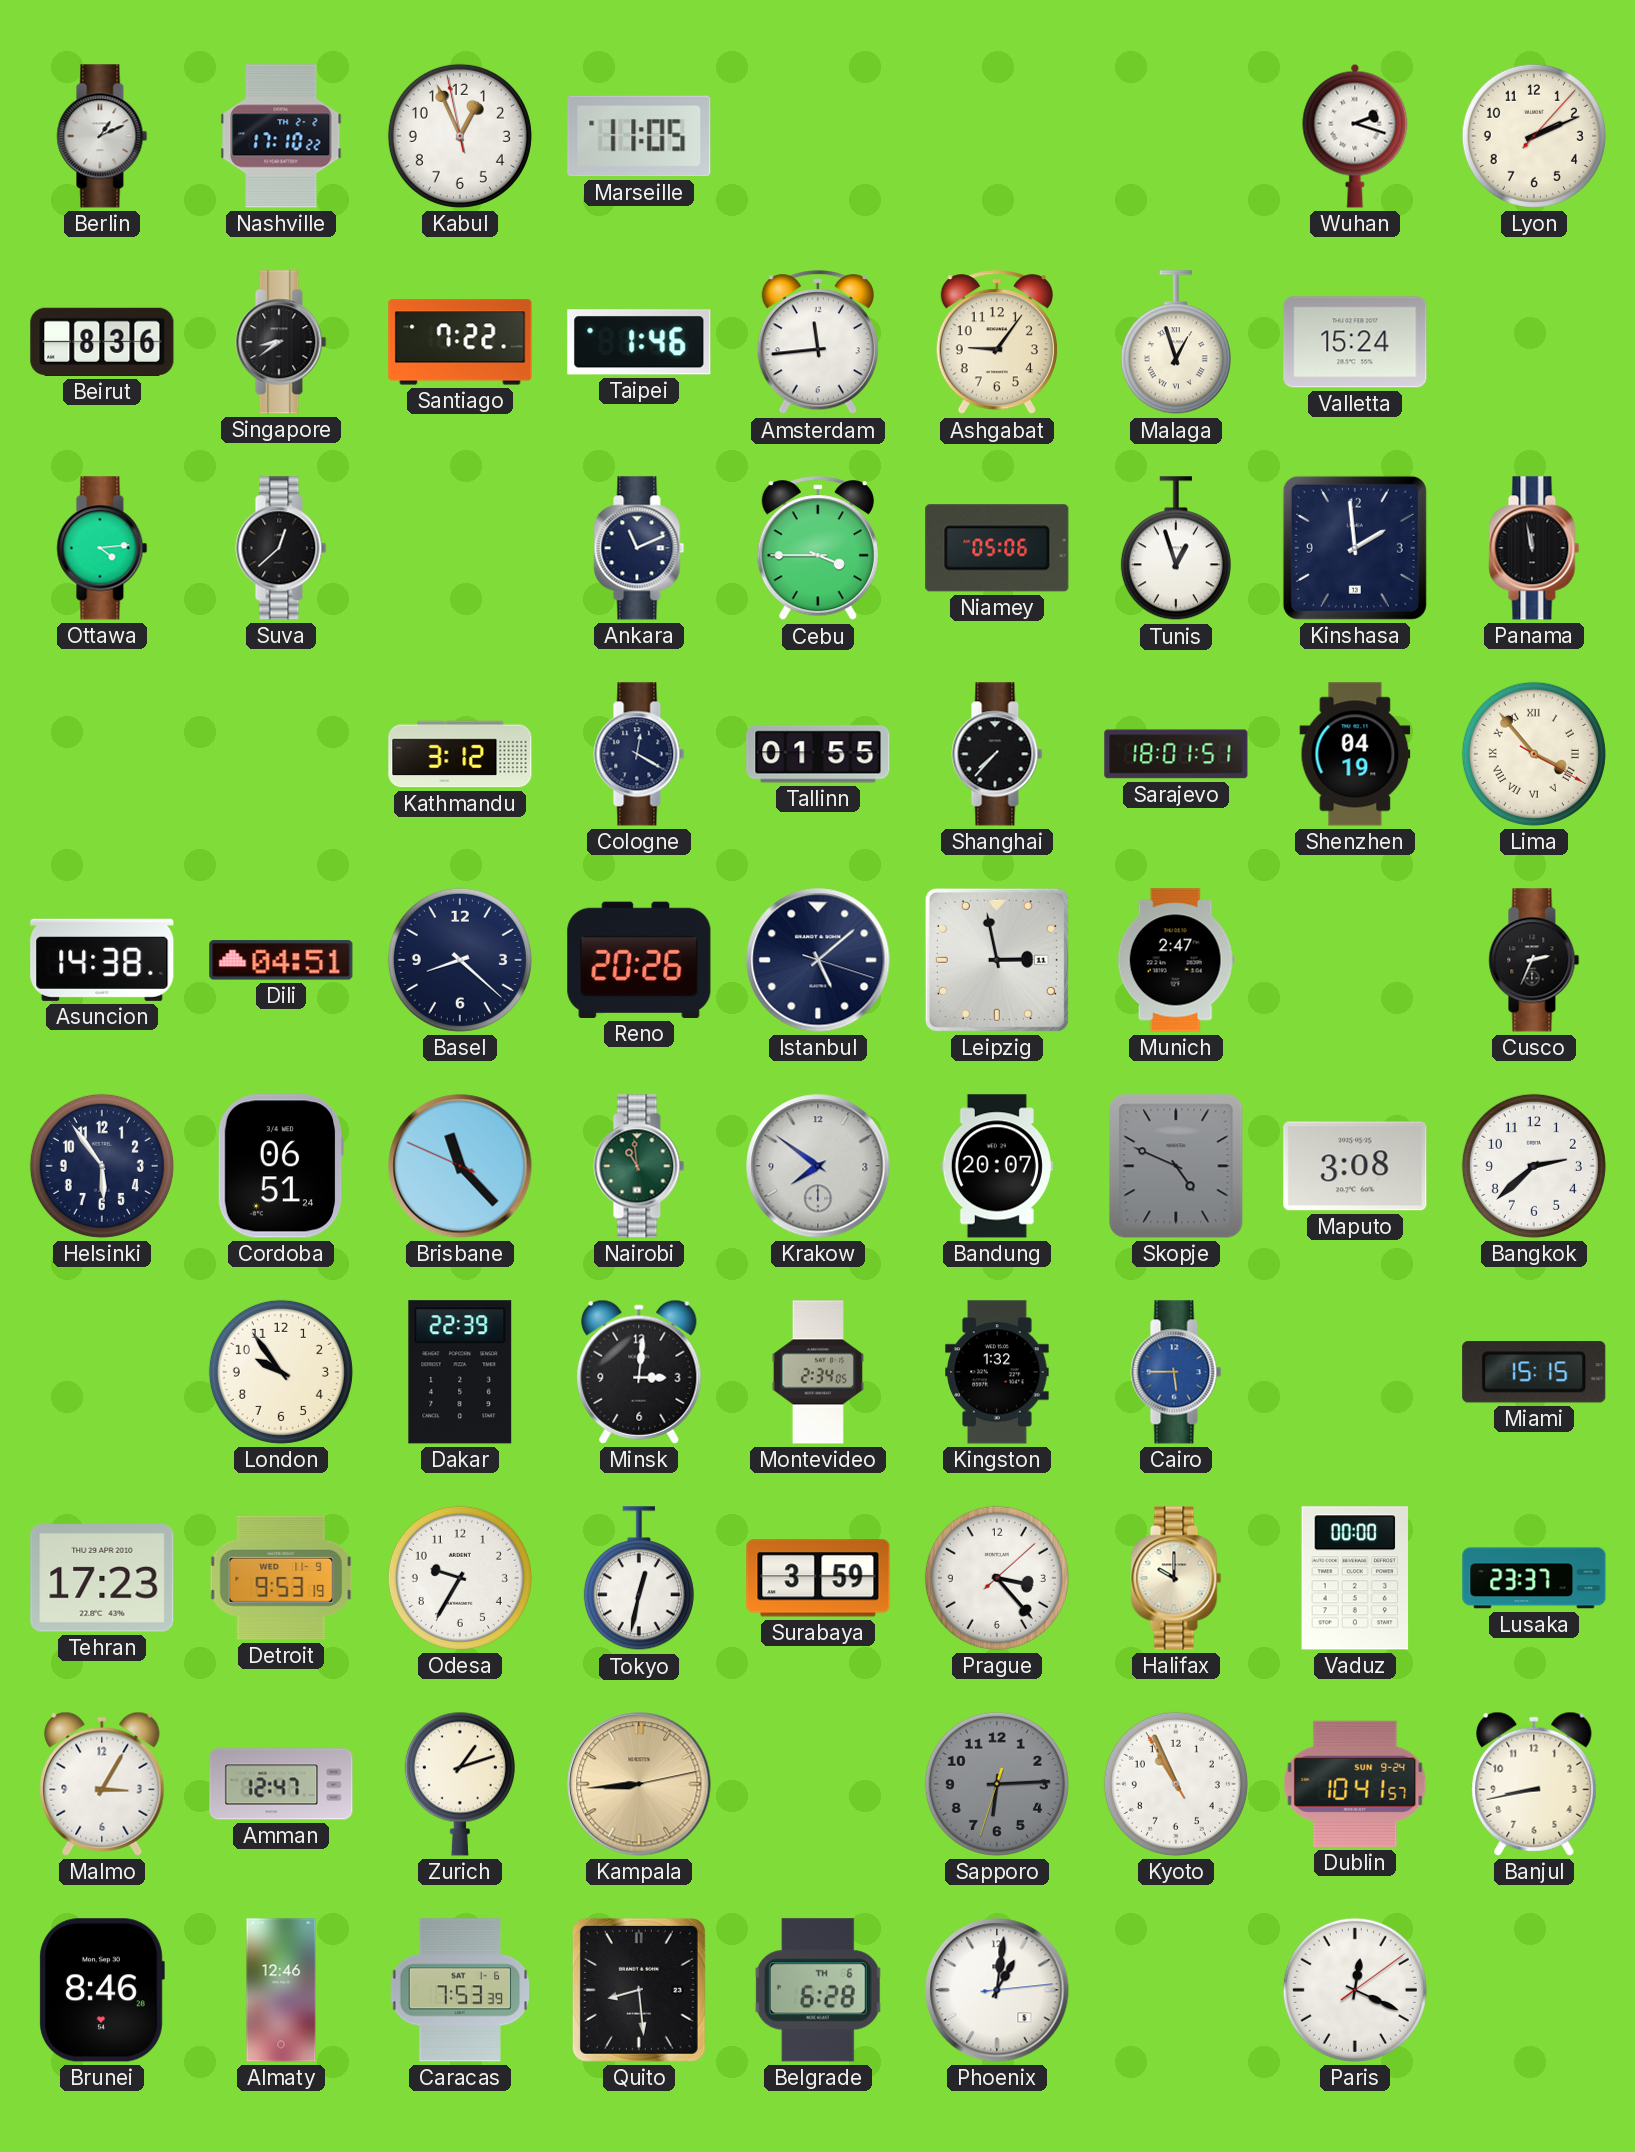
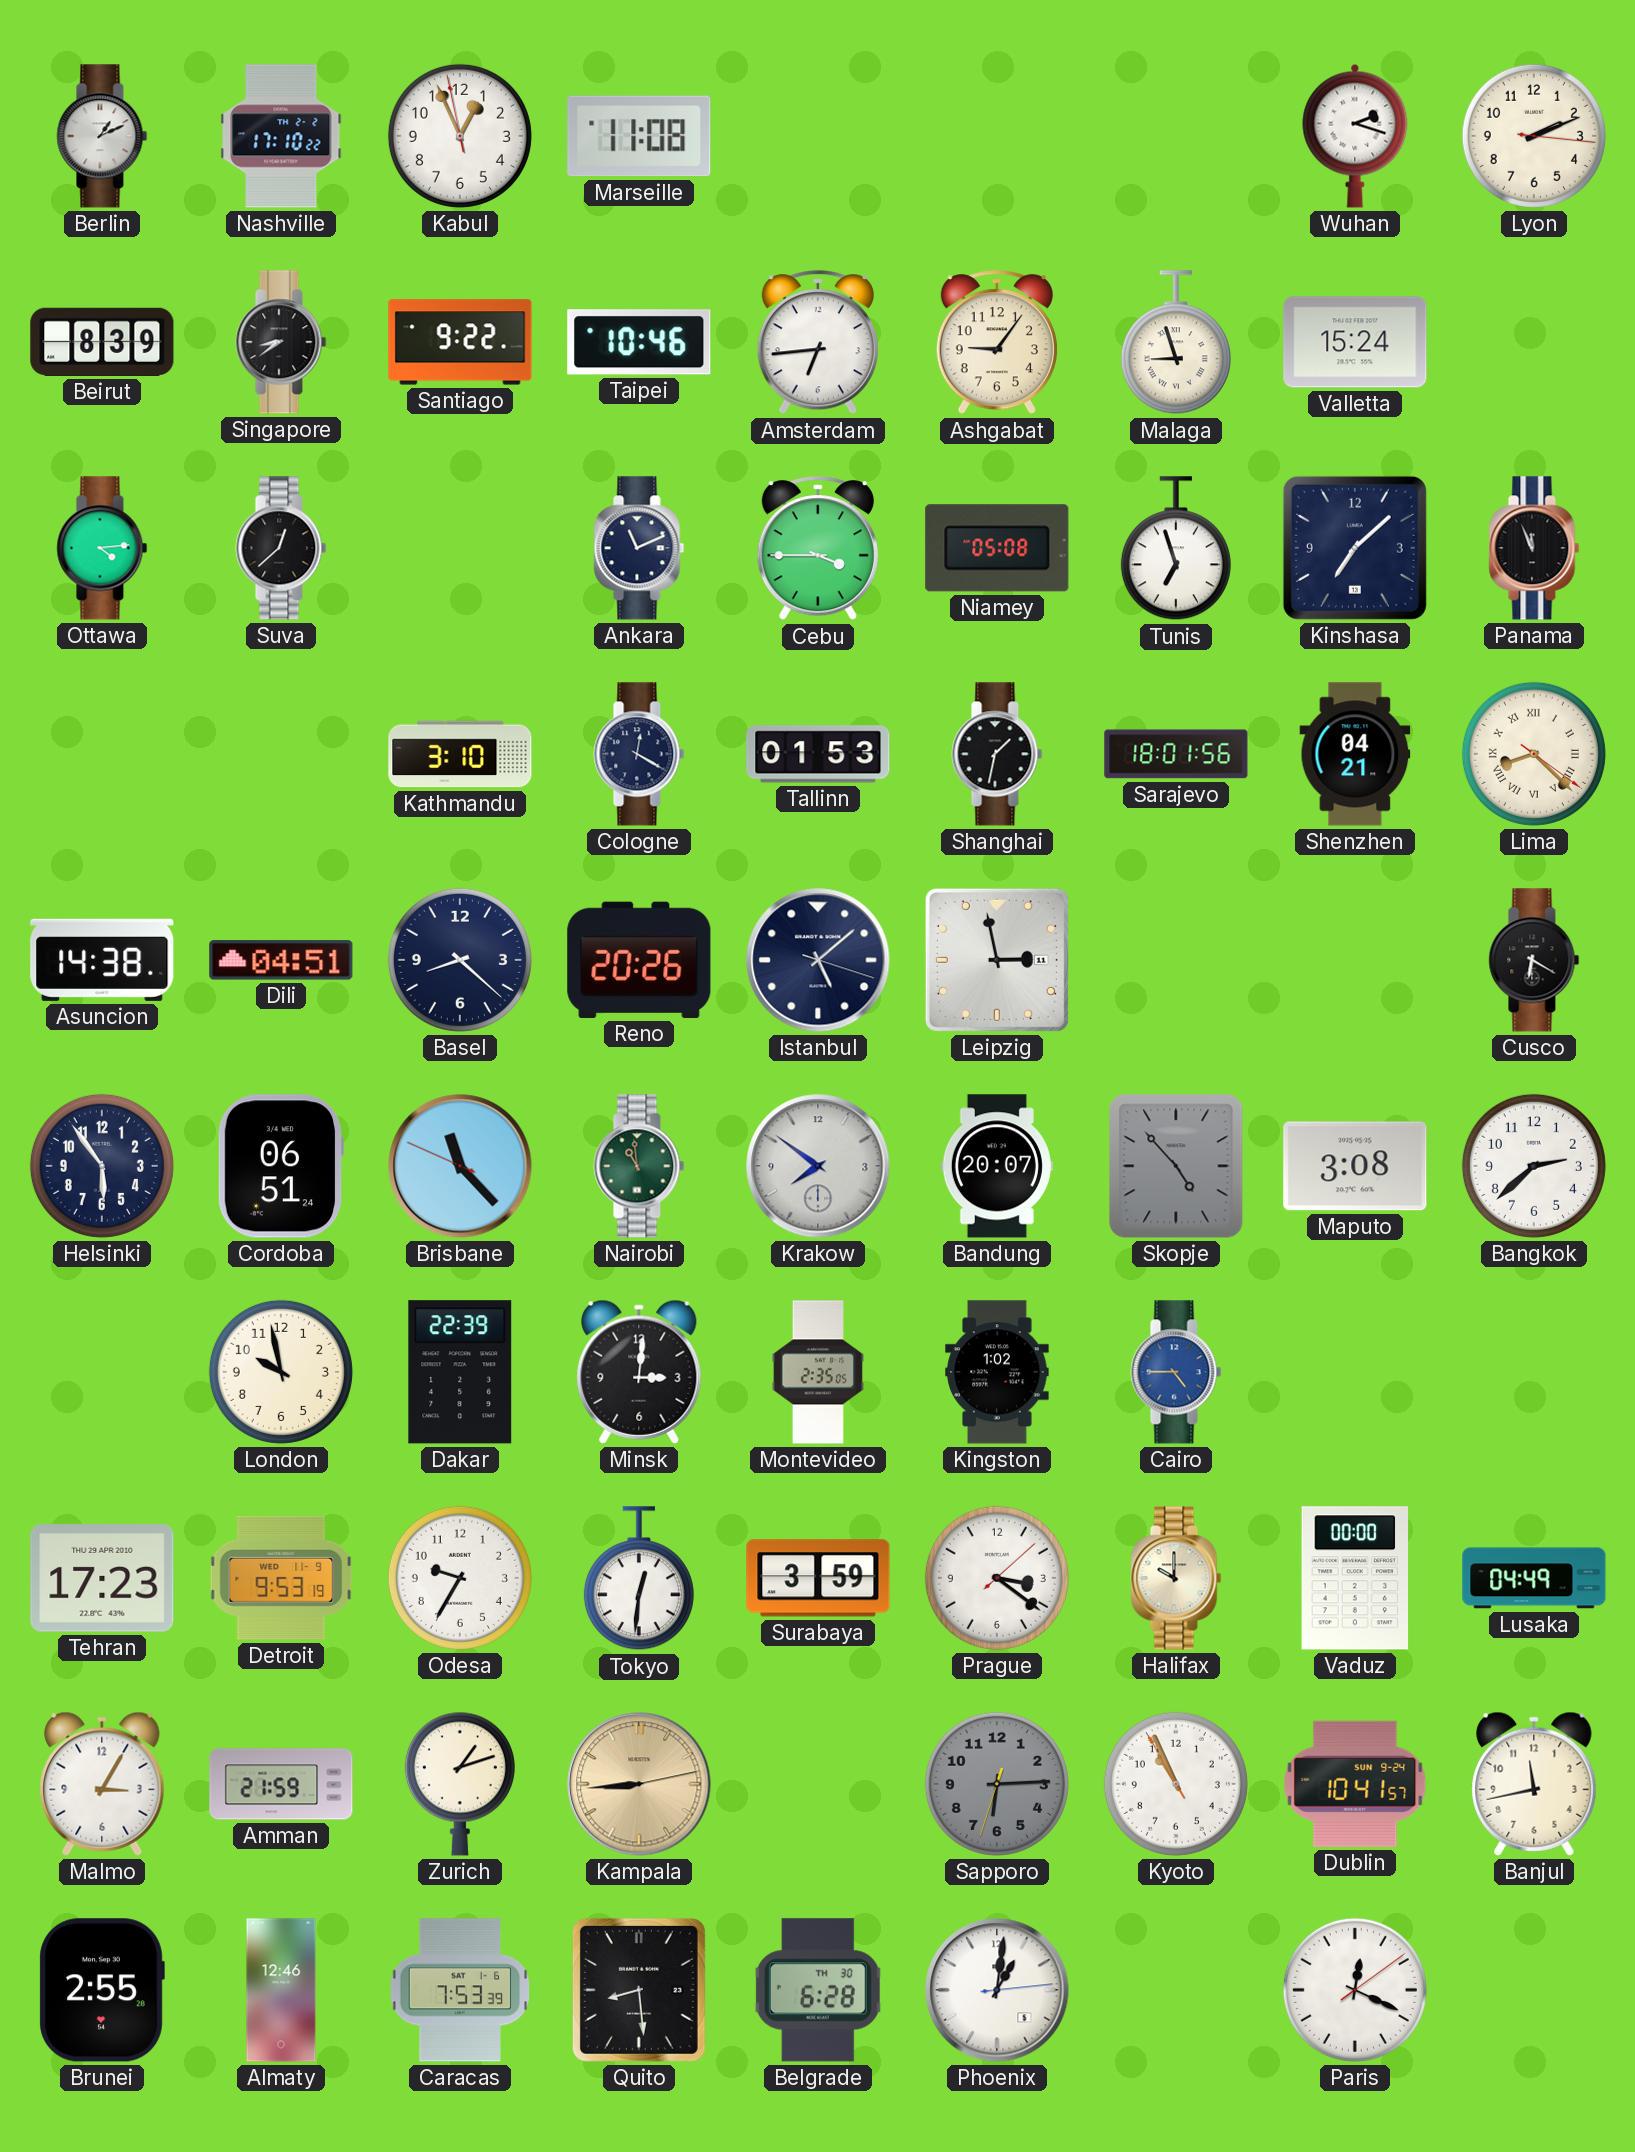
Marseille: 11:05 -> 11:08 (639, 136)
Lyon: 2:11:07 -> 2:11:16 (1534, 136)
Beirut: 8:36 -> 8:39 (102, 342)
Santiago: 7:22 -> 9:22 (460, 342)
Taipei: 1:46 -> 10:46 (639, 342)
Amsterdam: 11:44 -> 6:44 (818, 343)
Malaga: 12:57 -> 8:57 (1176, 343)
Niamey: 05:06 -> 05:08 (997, 548)
Tunis: 12:57 -> 6:57 (1176, 549)
Kinshasa: 1:59 -> 7:08 (1355, 548)
Panama: 11:58 -> 11:56 (1534, 548)
Kathmandu: 3:12 -> 3:10 (460, 754)
Tallinn: 01:55 -> 01:53 (818, 754)
Shanghai: 7:37 -> 1:32 (997, 754)
Sarajevo: 18:01:51 -> 18:01:56 (1176, 754)
Shenzhen: 04:19 -> 04:21 (1355, 754)
Lima: 3:53 -> 8:22 (1534, 754)
Munich: 2:47 -> none (1176, 960)
Cusco: 2:34 -> 6:20 (1534, 960)
Skopje: 4:49 -> 4:53 (1176, 1166)
London: 9:54 -> 9:58 (281, 1372)
Montevideo: 2:34 -> 2:35 (818, 1372)
Kingston: 1:32 -> 1:02 (997, 1372)
Cairo: 5:45 -> 4:45 (1176, 1372)
Miami: 15:15 -> none (1534, 1372)
Tokyo: 12:32 -> 12:31 (639, 1579)
Prague: 3:23 -> 3:21 (997, 1578)
Lusaka: 23:37 -> 04:49 (1534, 1578)
Amman: 12:47 -> 21:59 (281, 1784)
Banjul: 8:43 -> 11:43 (1534, 1784)
Brunei: 8:46 -> 2:55 (102, 1990)
Belgrade date: TH 6 -> TH 30 (818, 1990)
